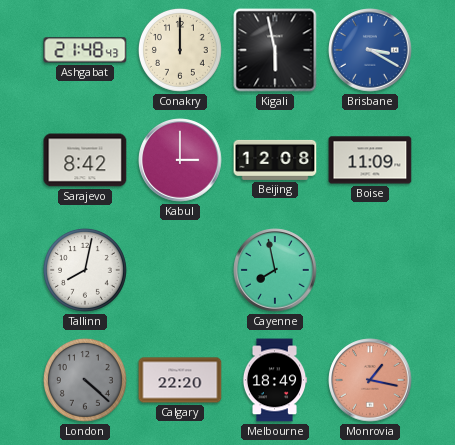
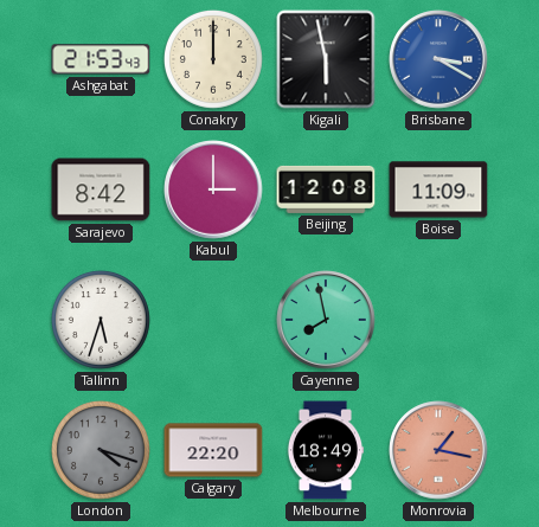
Ashgabat: 21:48 -> 21:53 (101, 59)
Tallinn: 8:02 -> 5:33 (101, 320)
London: 4:22 -> 4:18 (101, 450)
